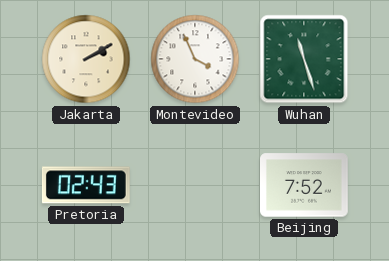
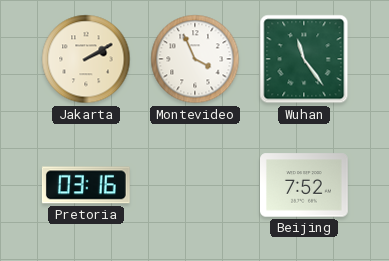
Wuhan: 11:27 -> 11:24 (304, 59)
Pretoria: 02:43 -> 03:16 (86, 185)
